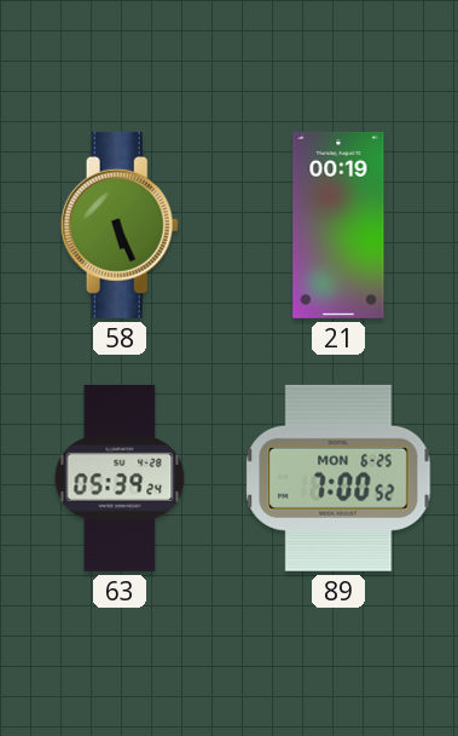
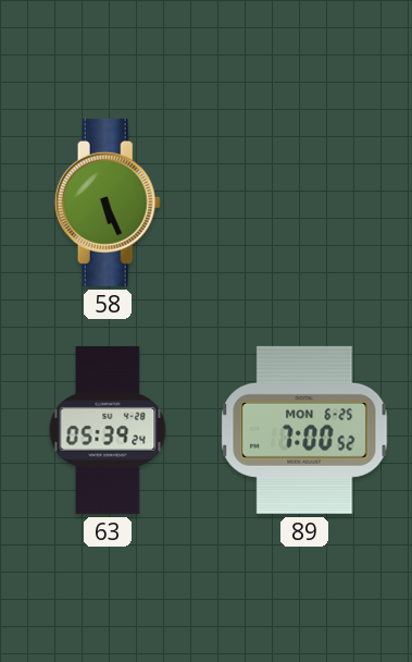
21: 00:19 -> none (338, 225)
